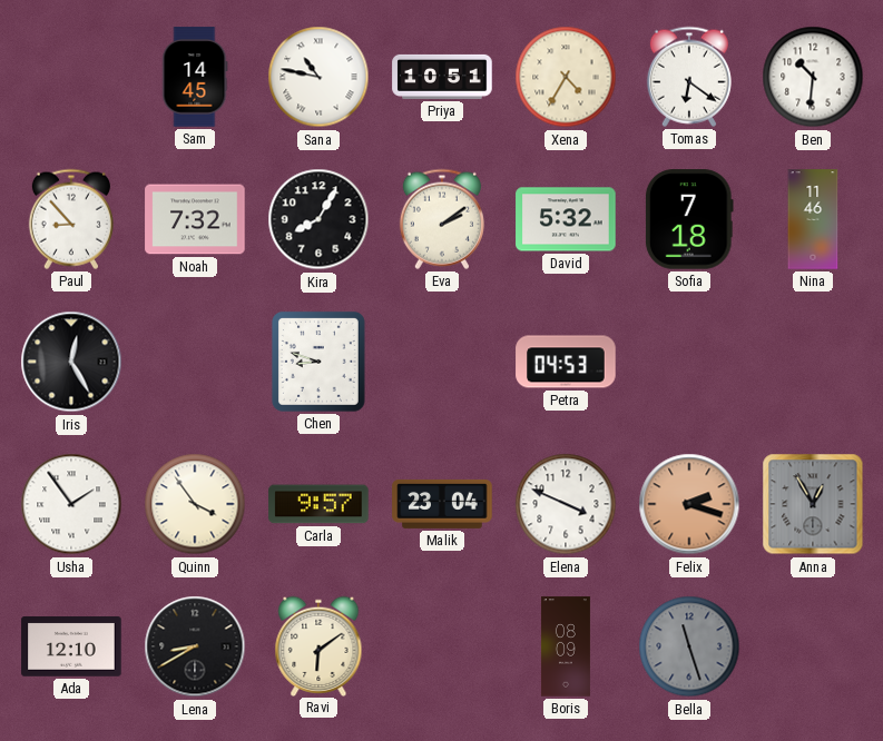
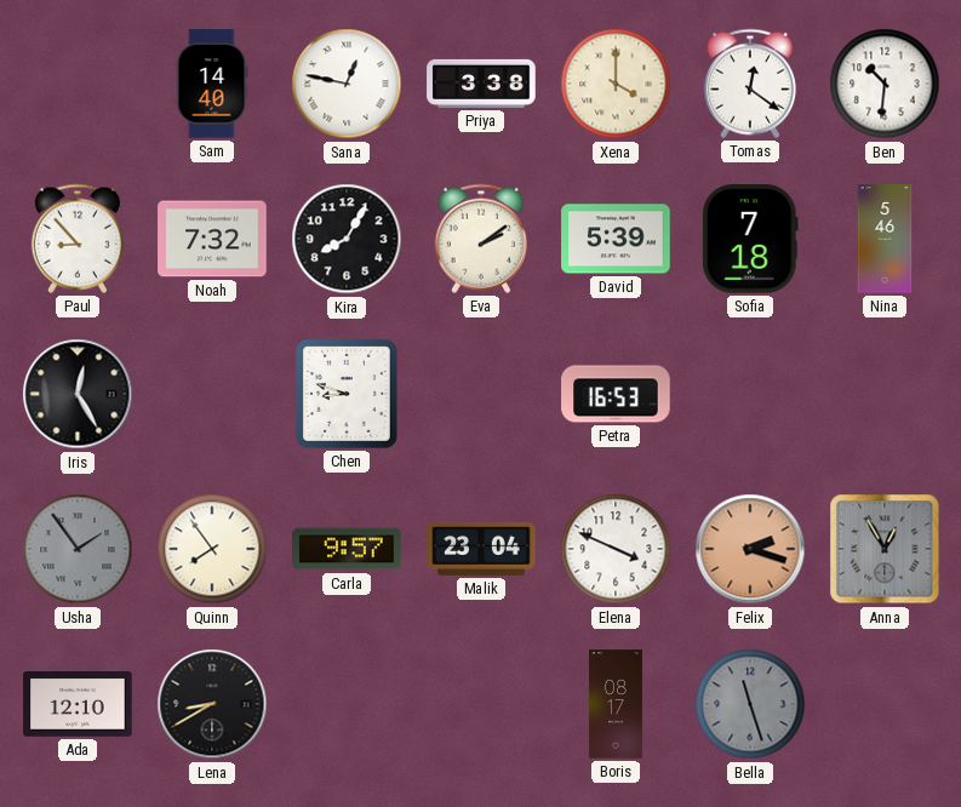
Sam: 14:45 -> 14:40 (212, 84)
Sana: 10:47 -> 12:47 (347, 84)
Priya: 10:51 -> 3:38 (481, 84)
Xena: 4:35 -> 4:00 (616, 84)
Tomas: 6:21 -> 12:21 (750, 84)
David: 5:32 -> 5:39 (616, 239)
Nina: 11:46 -> 5:46 (885, 239)
Petra: 04:53 -> 16:53 (616, 394)
Usha dial: white -> grey (78, 549)
Quinn: 3:54 -> 7:54 (212, 549)
Ravi: 6:09 -> none (318, 645)
Boris: 08:09 -> 08:17 (616, 704)
